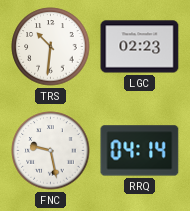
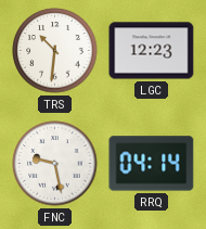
LGC: 02:23 -> 12:23 (152, 51)
